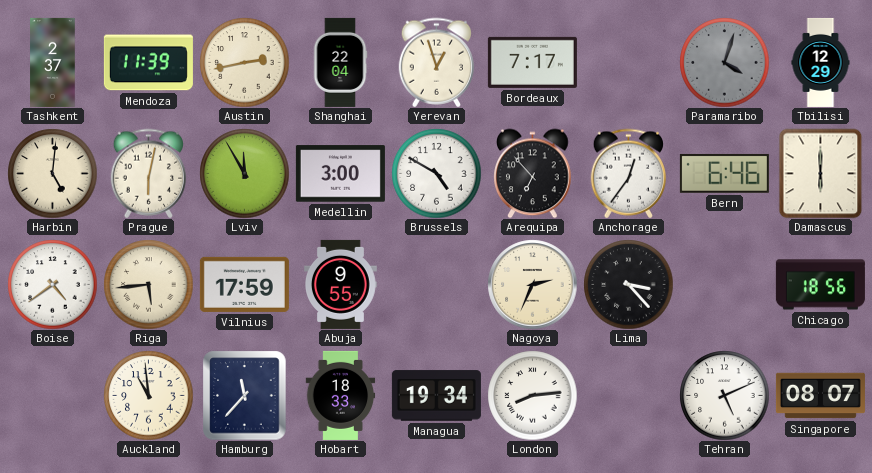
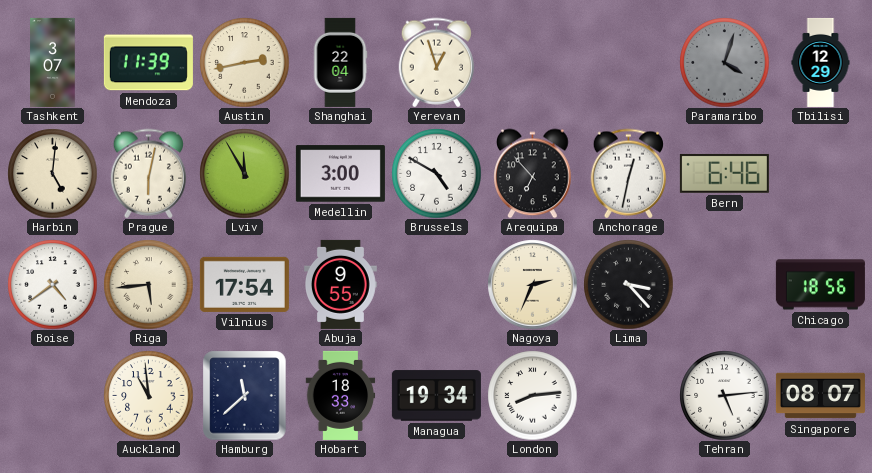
Tashkent: 2:37 -> 3:07 (53, 62)
Bordeaux: 7:17 -> none (532, 62)
Anchorage: 12:36 -> 12:32 (629, 173)
Damascus: 6:00 -> none (821, 173)
Vilnius: 17:59 -> 17:54 (244, 284)
Hamburg: 11:37 -> 11:38 (245, 395)
Tehran: 5:11 -> 5:14 (724, 395)
